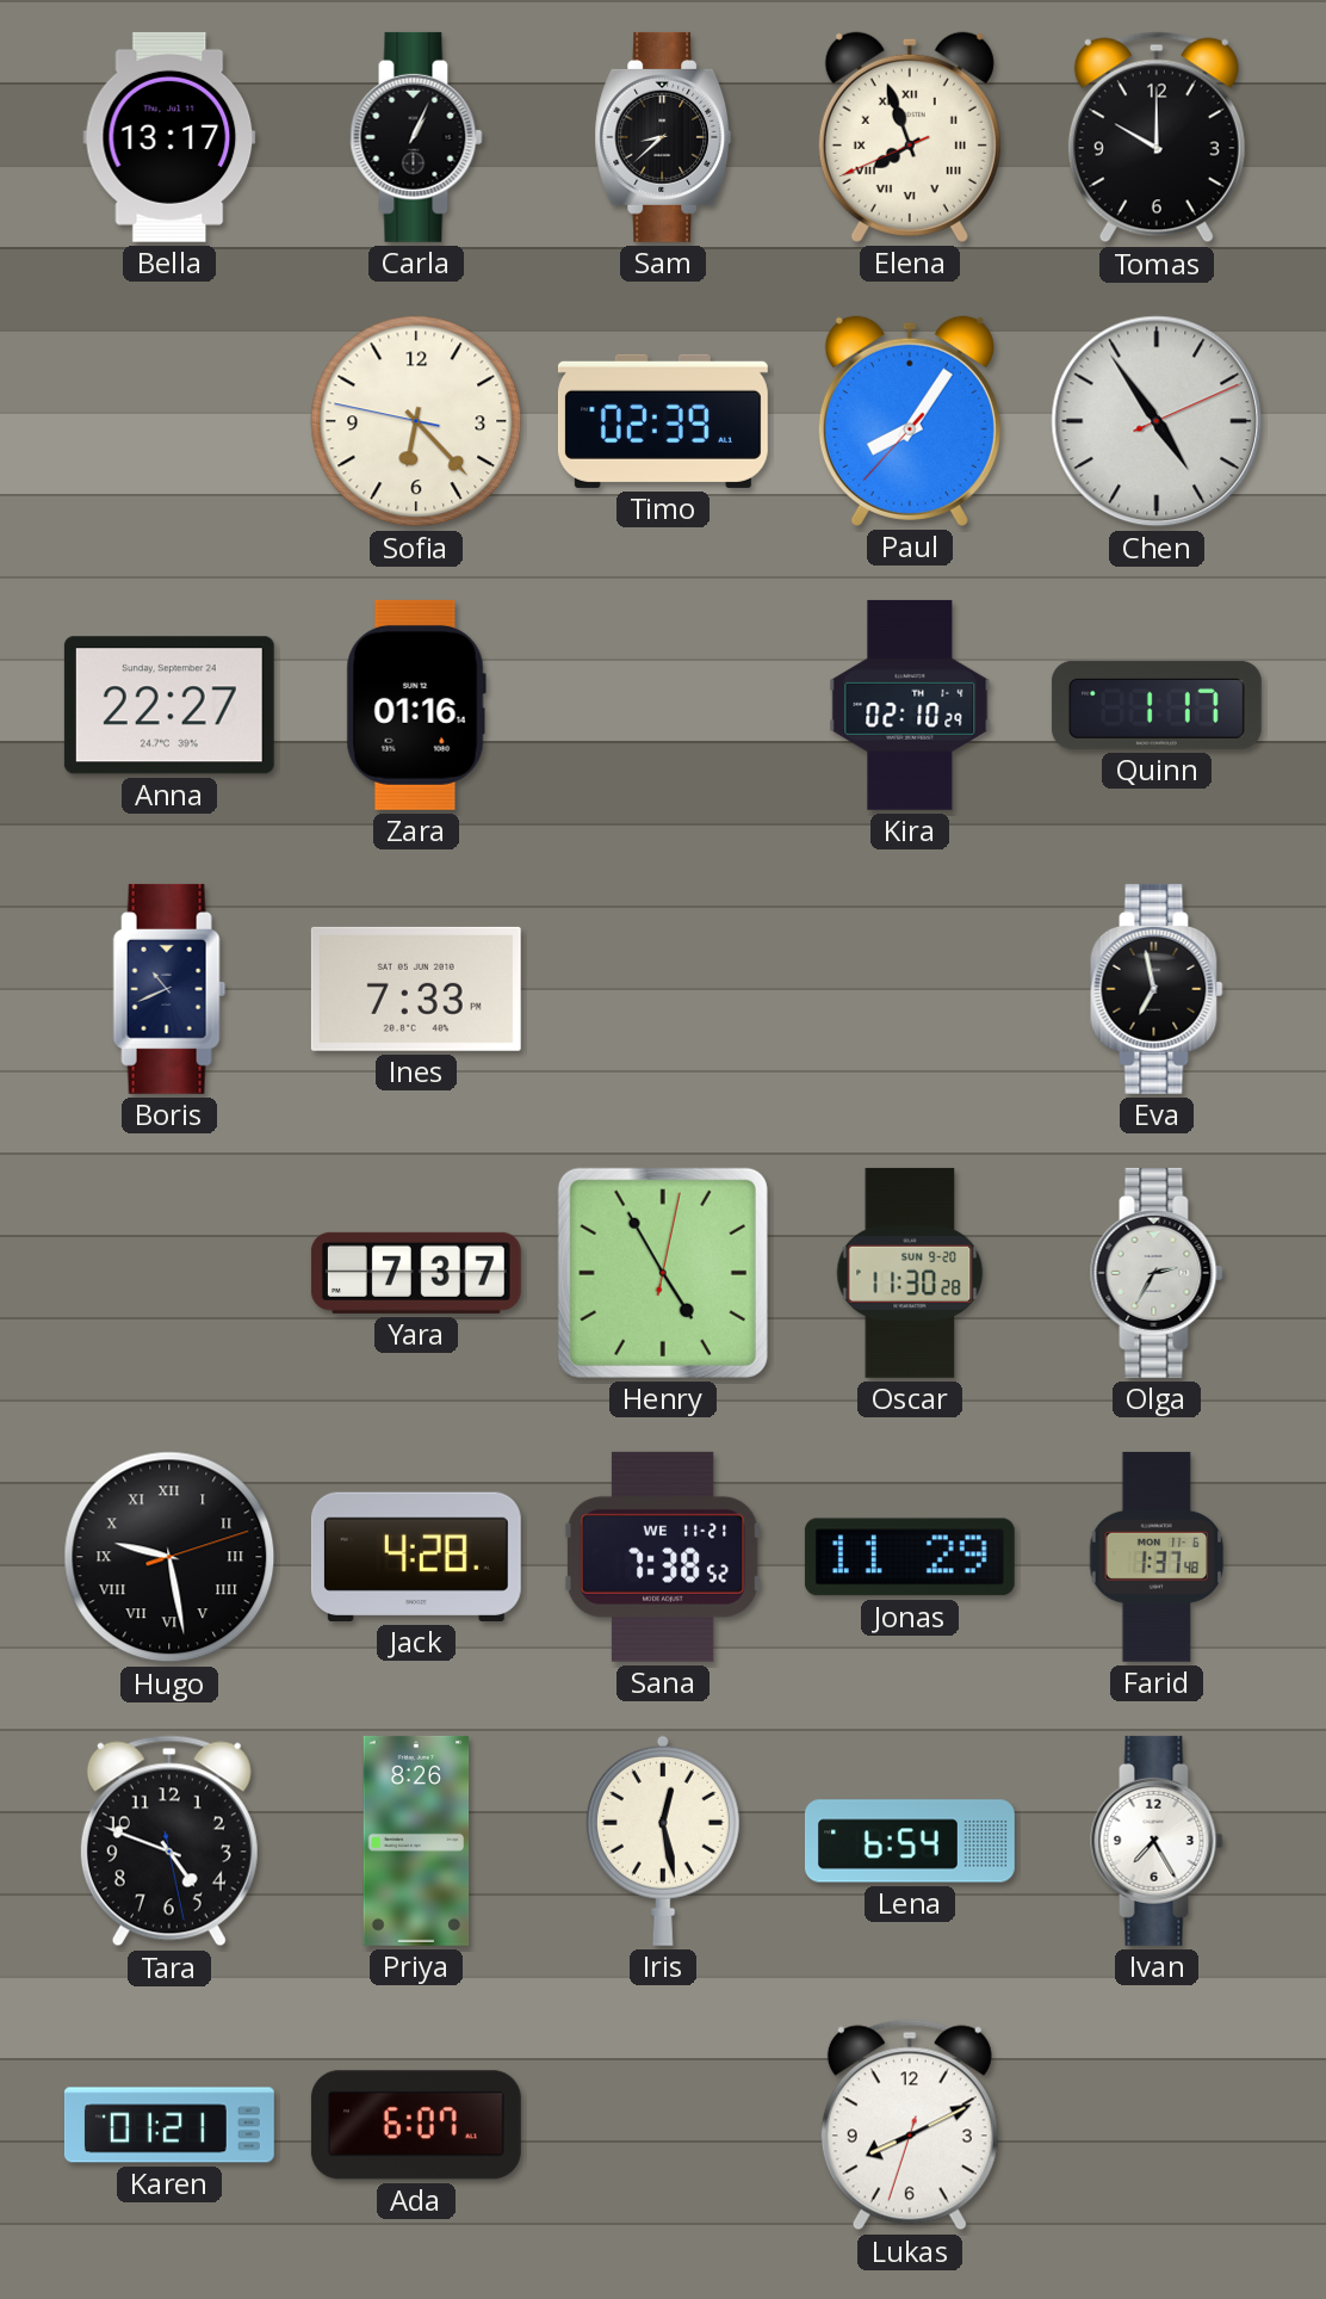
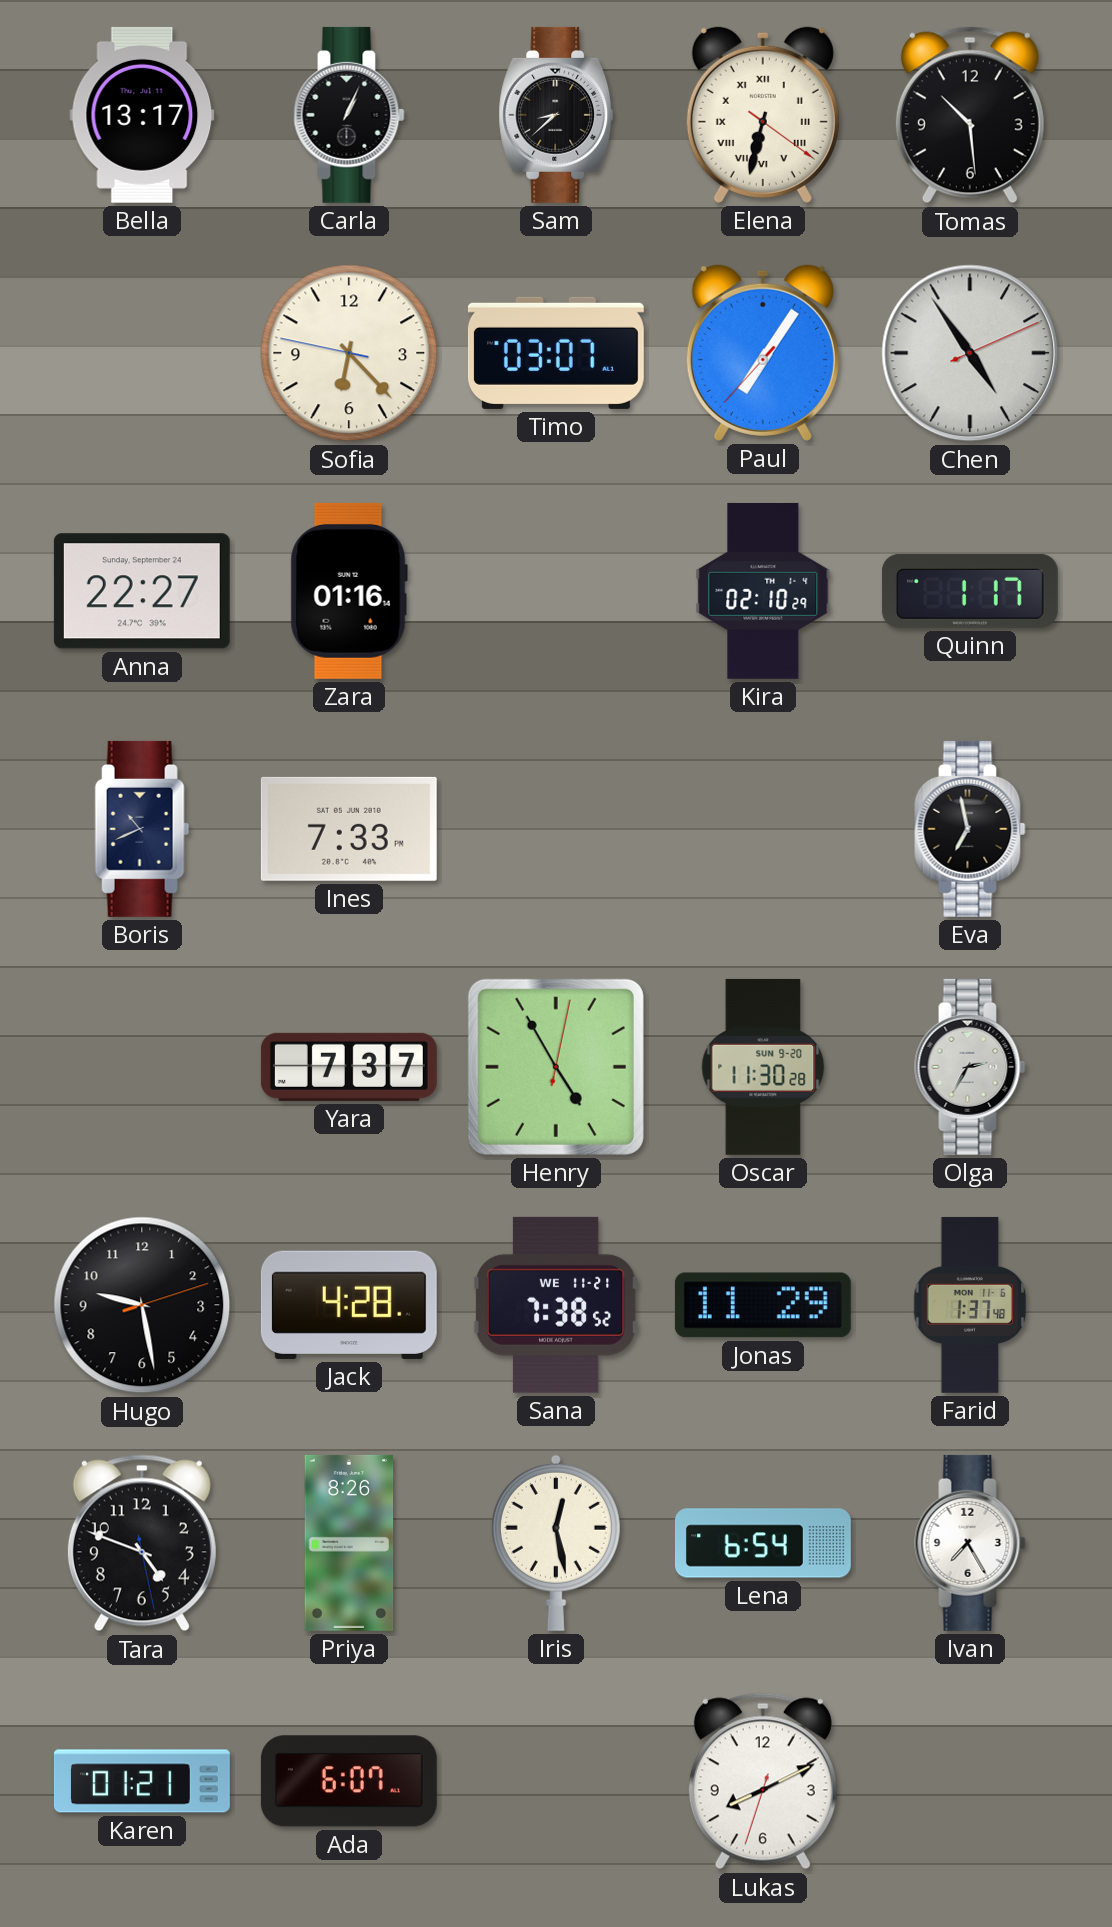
Elena: 7:56 -> 6:32 (763, 115)
Tomas: 10:00 -> 10:29 (970, 115)
Timo: 02:39 -> 03:07 (556, 353)
Paul: 8:05 -> 7:05 (763, 353)
Hugo numerals: Roman -> Arabic (142, 1305)
